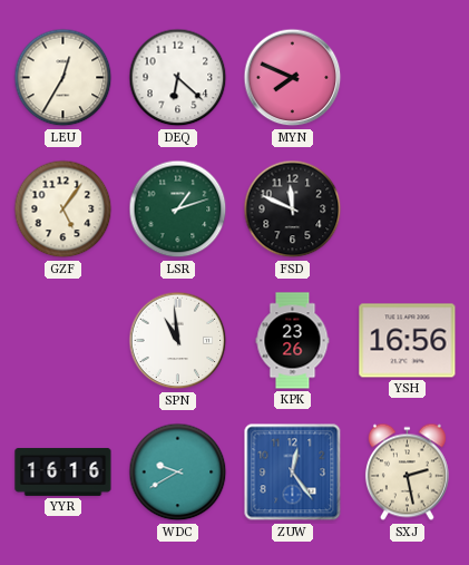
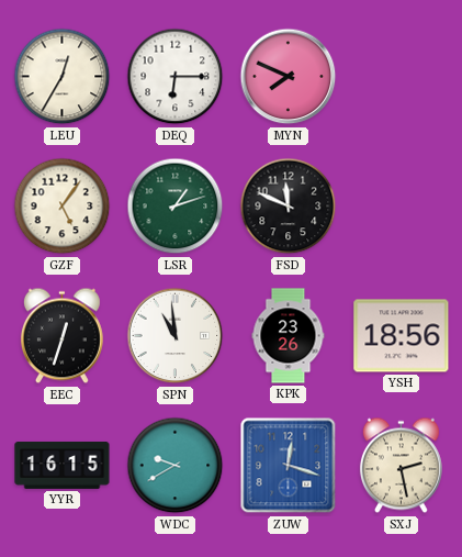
DEQ: 6:22 -> 6:15 (176, 77)
EEC: none -> 12:33 (61, 336)
YSH: 16:56 -> 18:56 (402, 336)
YYR: 16:16 -> 16:15 (63, 465)
ZUW: 12:24 -> 12:18 (289, 466)
